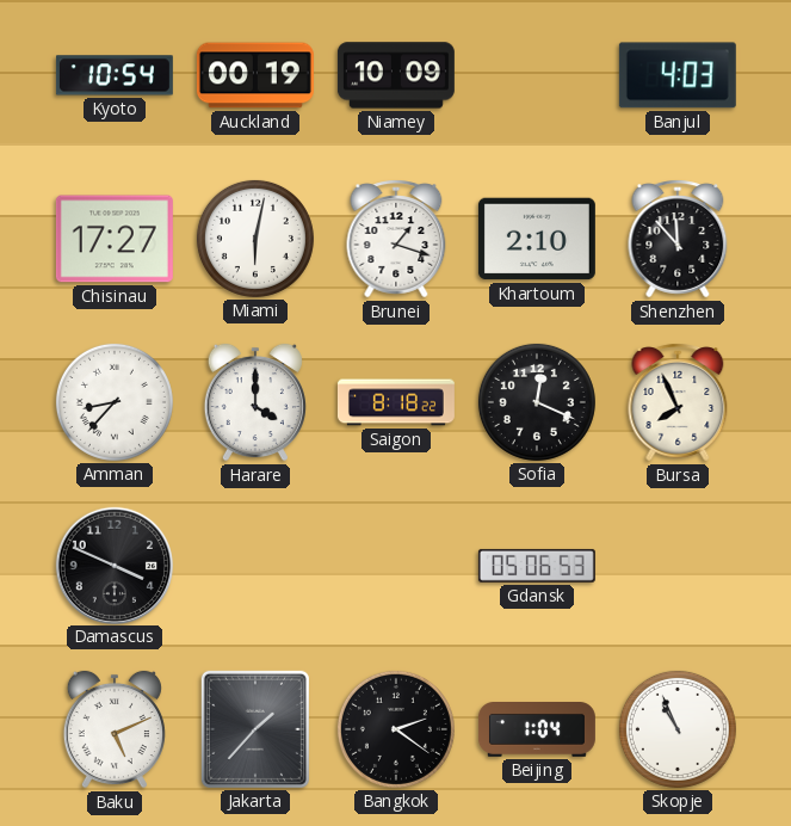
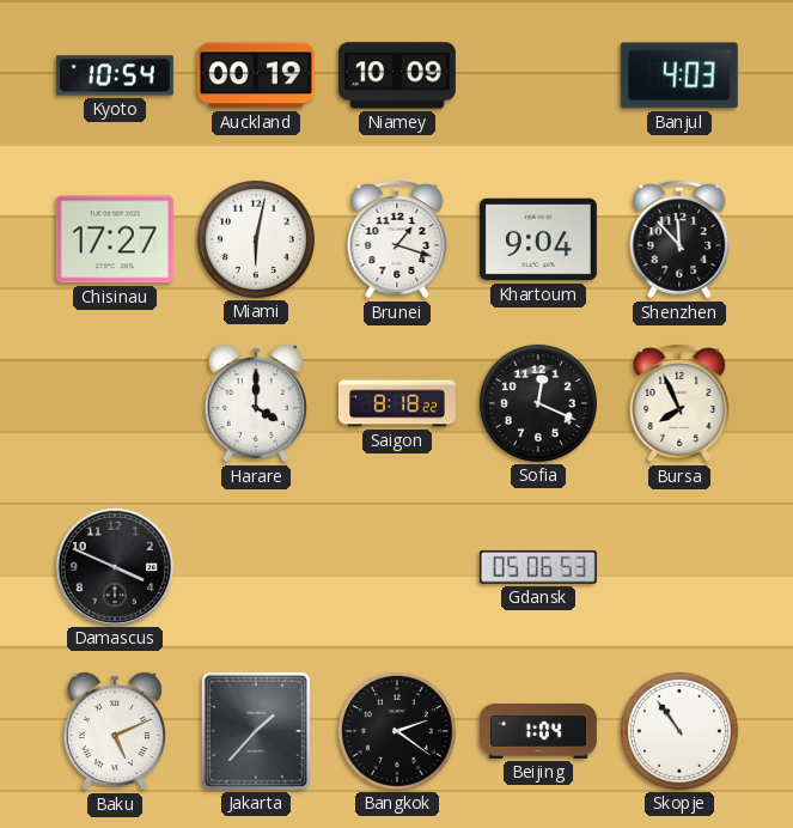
Khartoum: 2:10 -> 9:04 (538, 239)
Amman: 8:37 -> none (115, 402)
Skopje: 10:56 -> 10:54 (679, 731)
